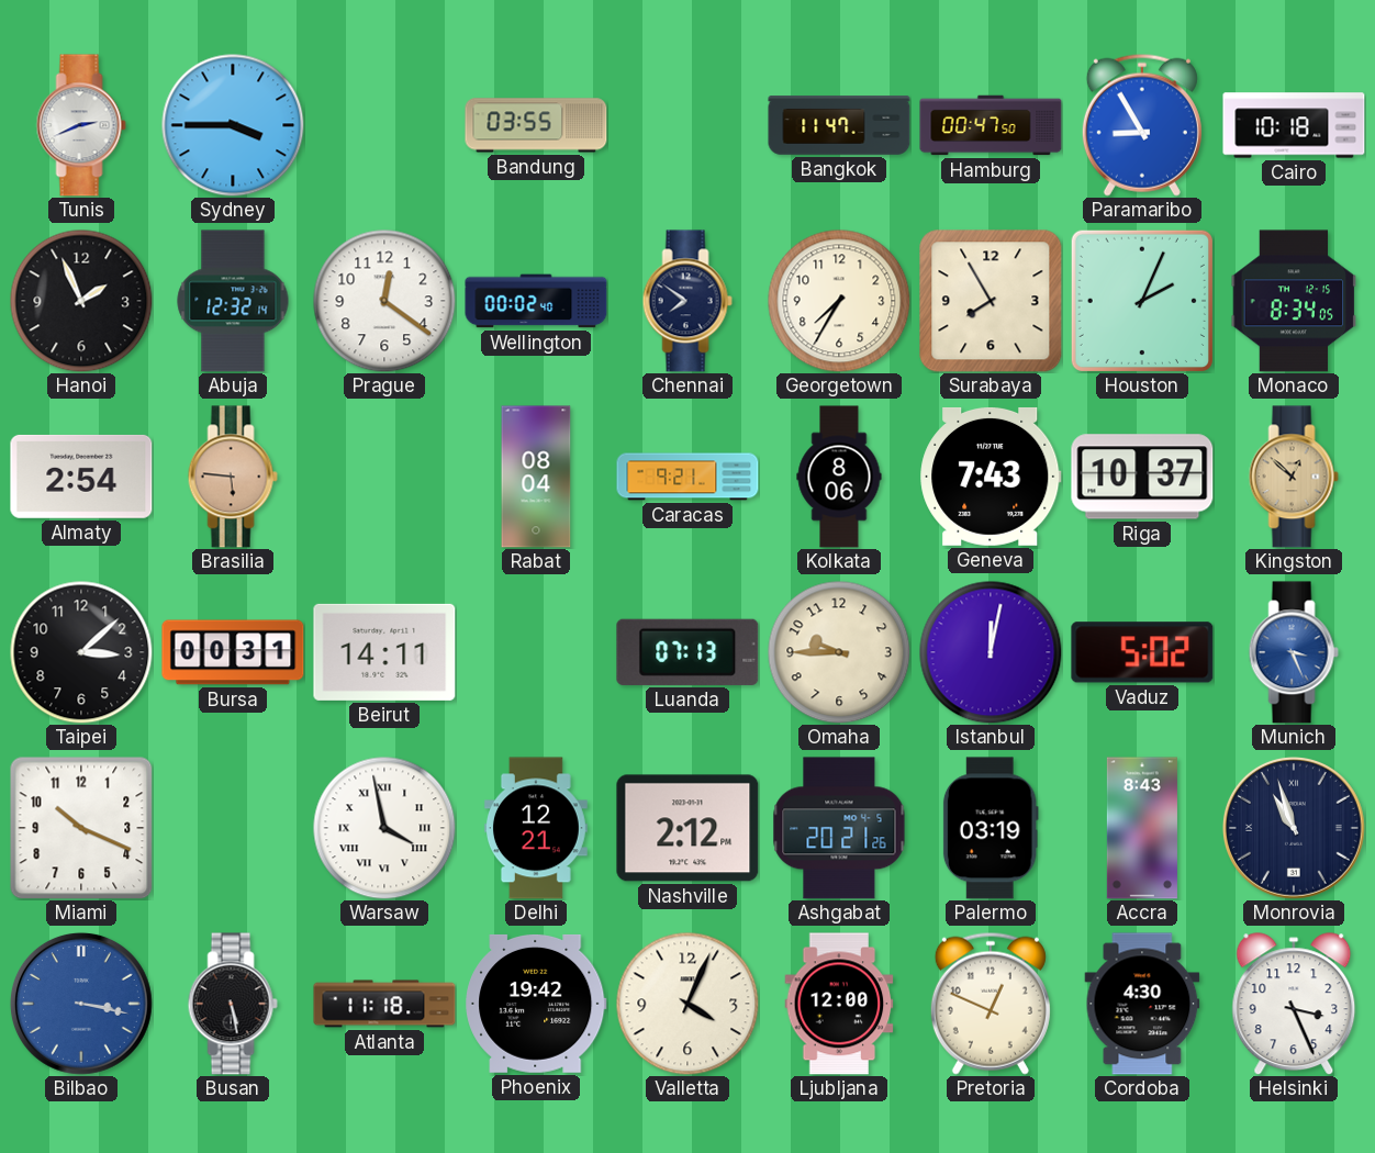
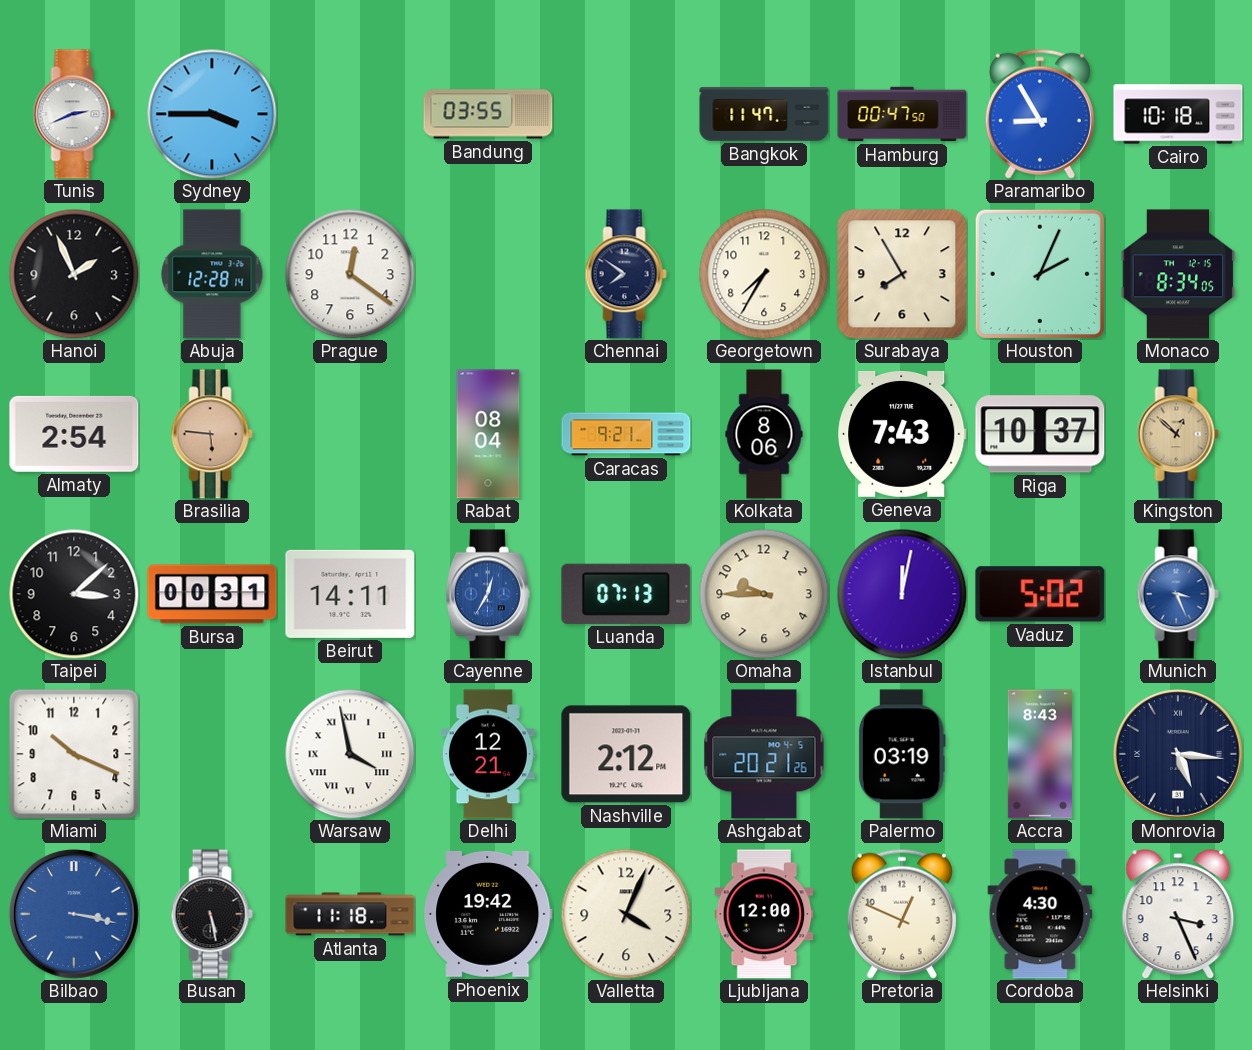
Abuja: 12:32 -> 12:28 (212, 274)
Wellington: 00:02 -> none (536, 301)
Cayenne: none -> 12:35 (488, 594)
Monrovia: 10:57 -> 5:16 (1178, 754)
